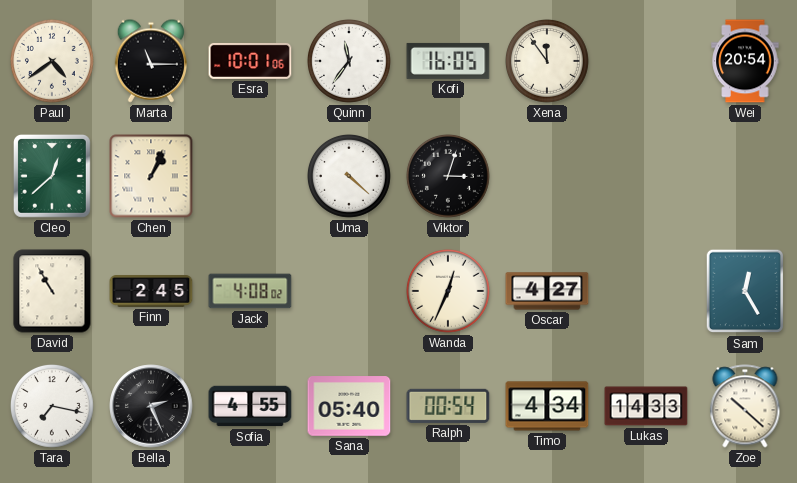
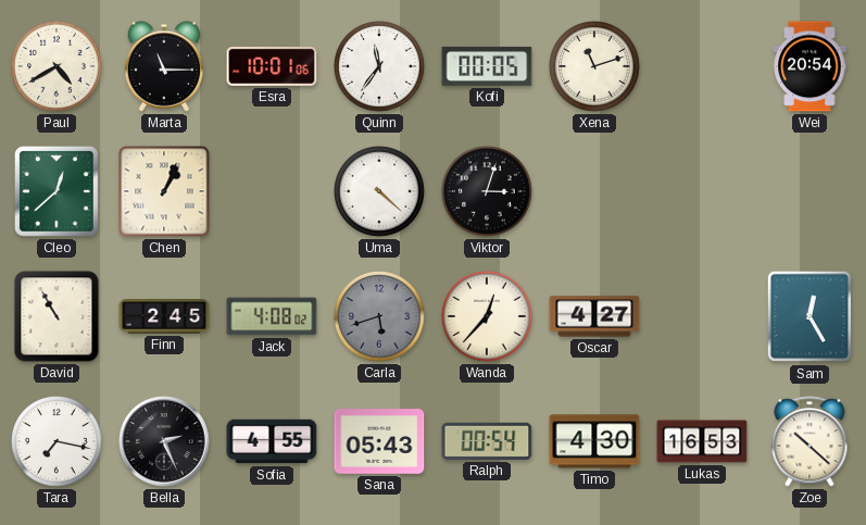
Paul: 4:39 -> 4:40 (58, 67)
Kofi: 16:05 -> 00:05 (487, 66)
Xena: 11:54 -> 11:12 (595, 67)
Carla: none -> 5:42 (380, 317)
Wanda: 12:34 -> 12:37 (488, 317)
Sana: 05:40 -> 05:43 (379, 441)
Timo: 4:34 -> 4:30 (594, 441)
Lukas: 14:33 -> 16:53 (702, 441)
